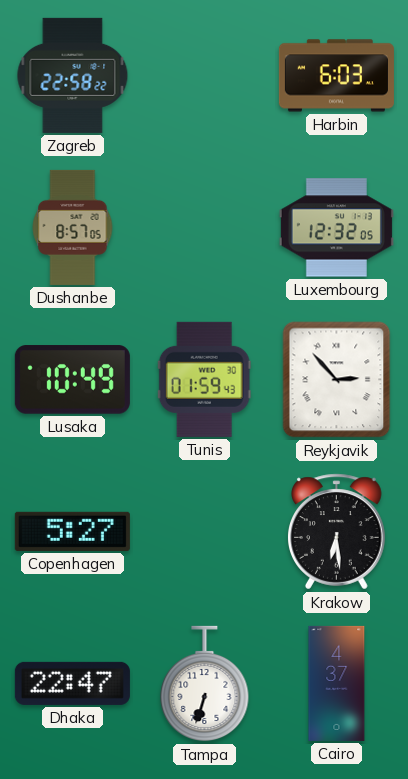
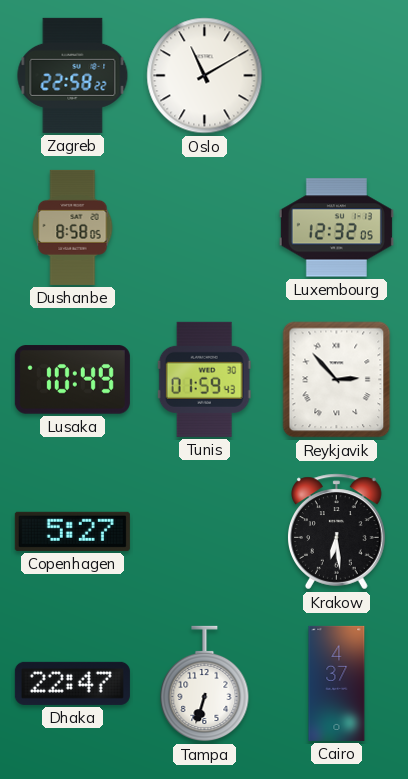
Oslo: none -> 11:10 (205, 76)
Harbin: 6:03 -> none (336, 76)
Dushanbe: 8:57 -> 8:58 (73, 227)
